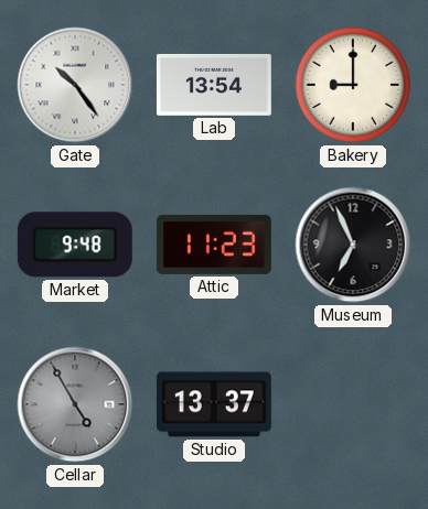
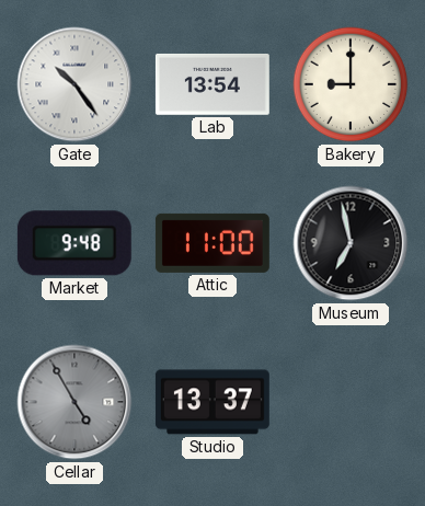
Attic: 11:23 -> 11:00 (213, 243)
Museum: 6:56 -> 6:58 (351, 243)
